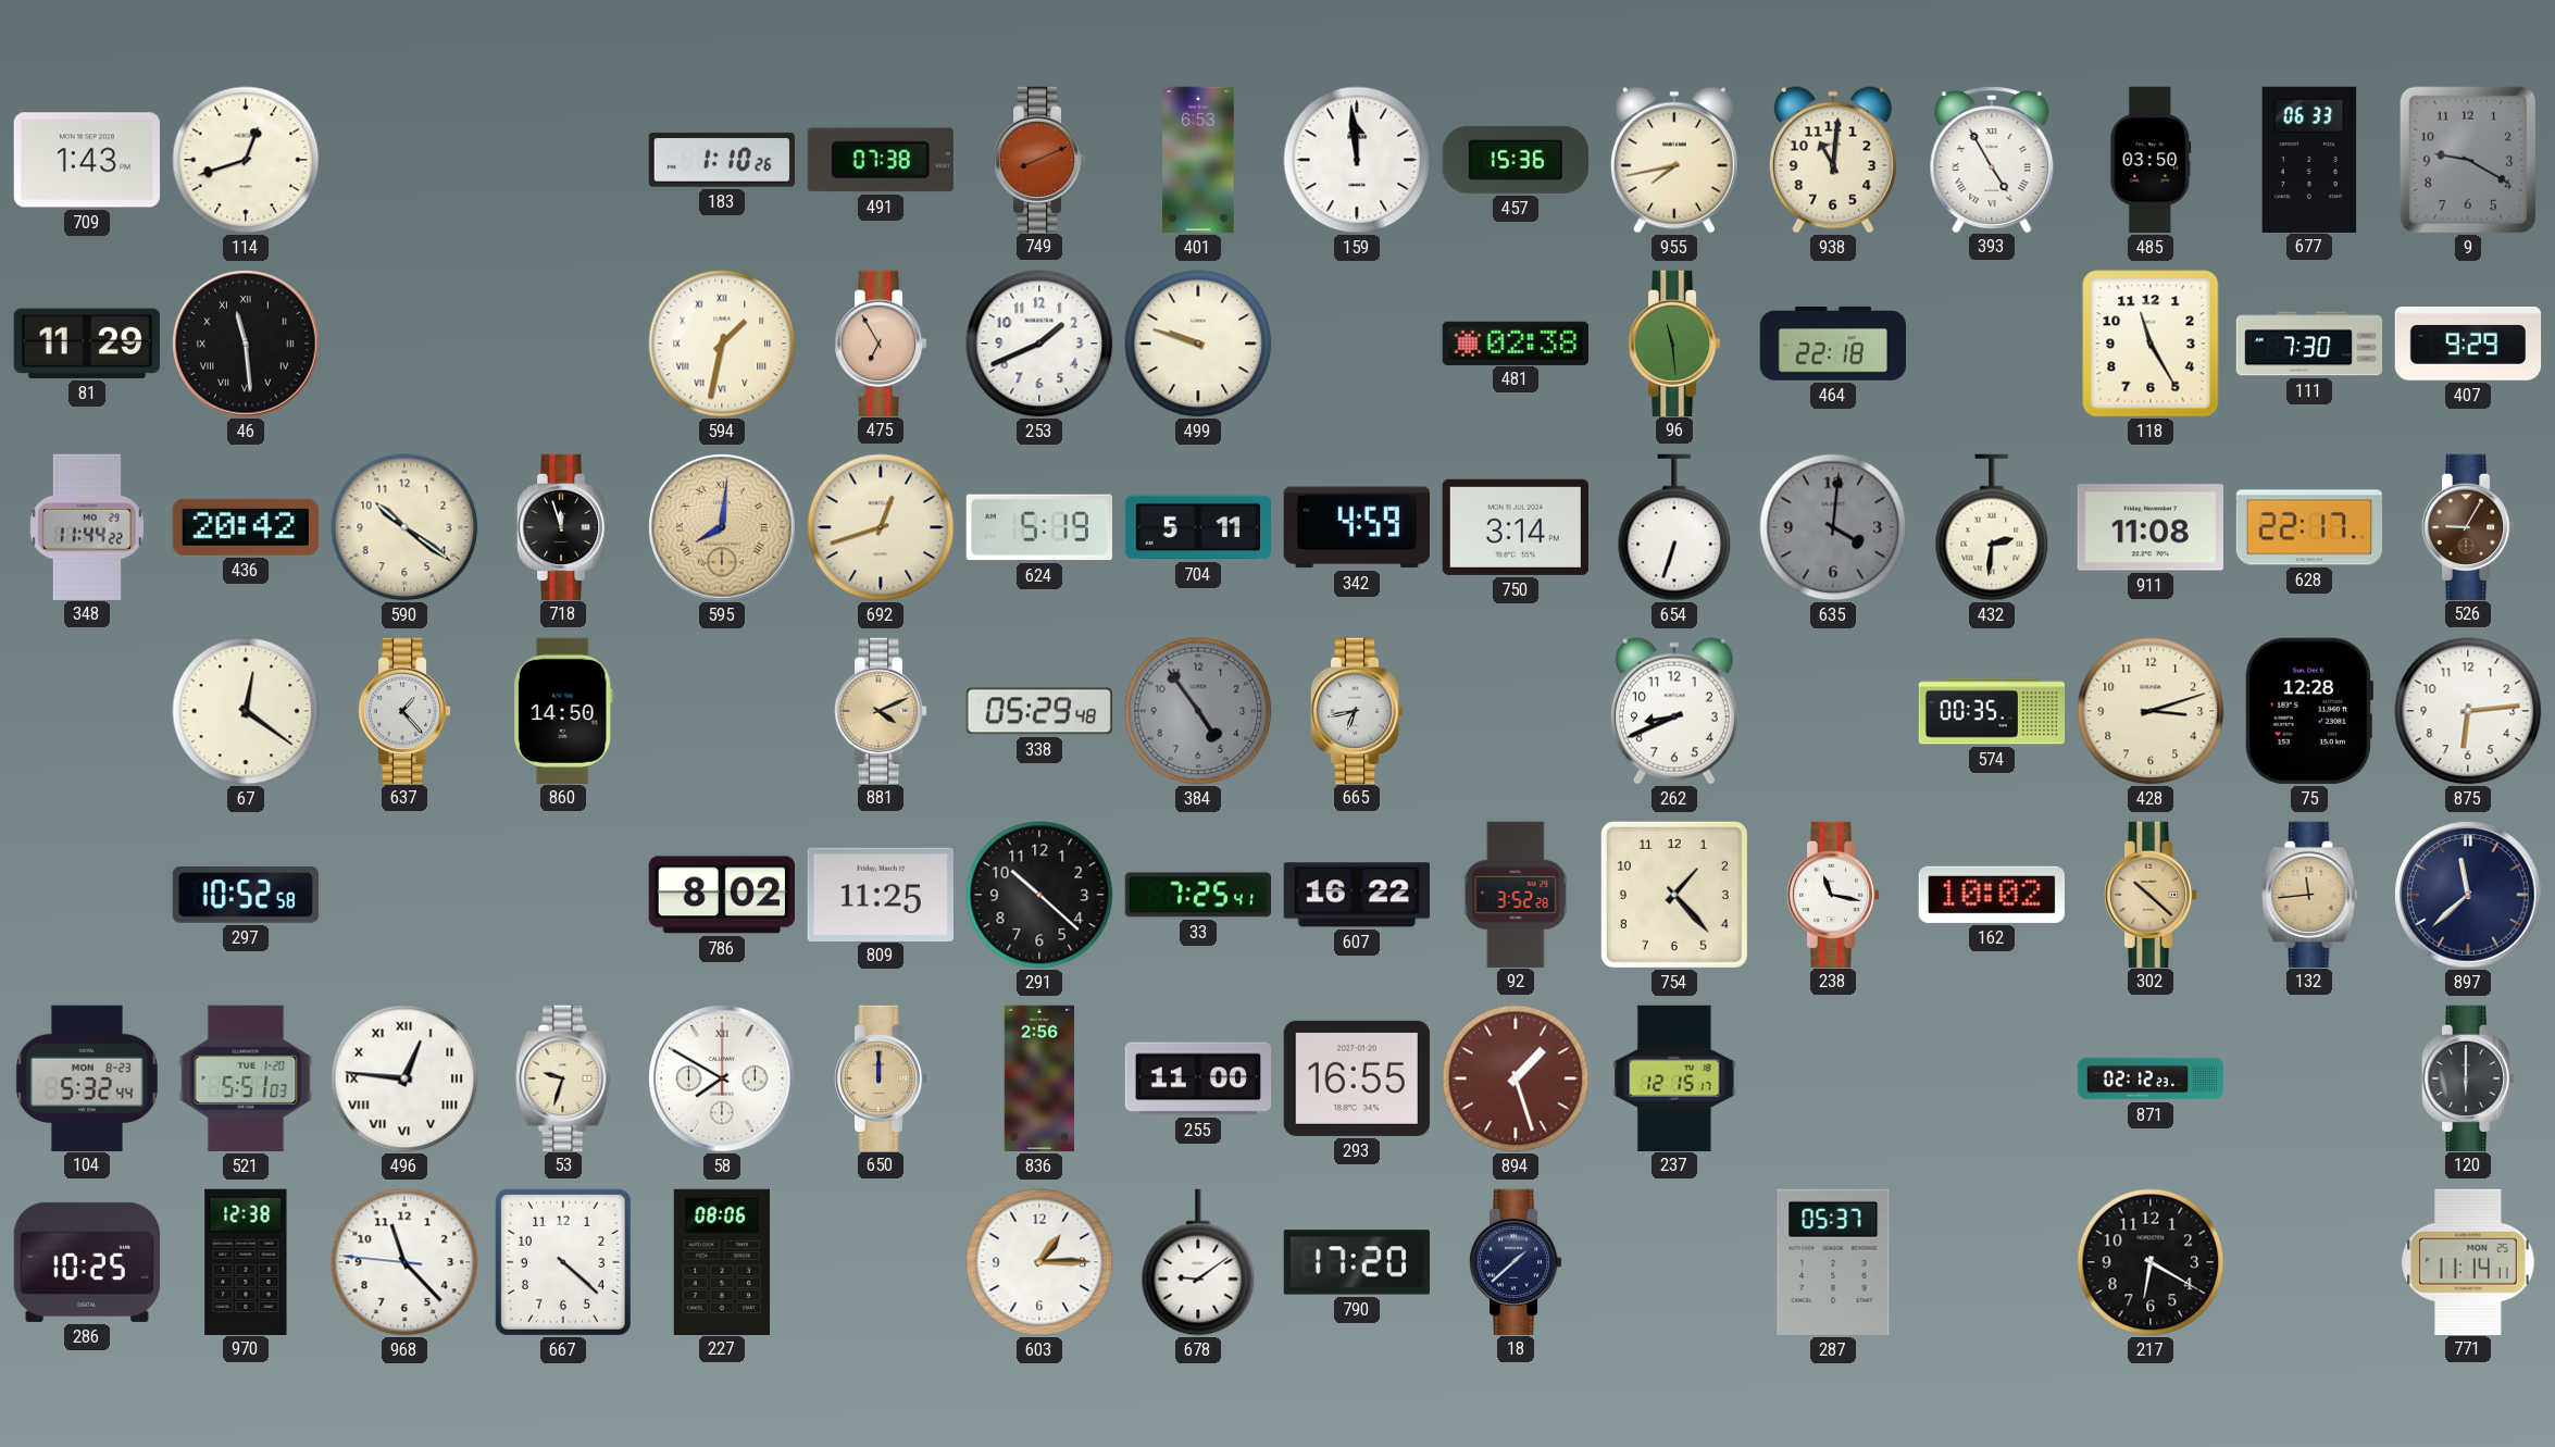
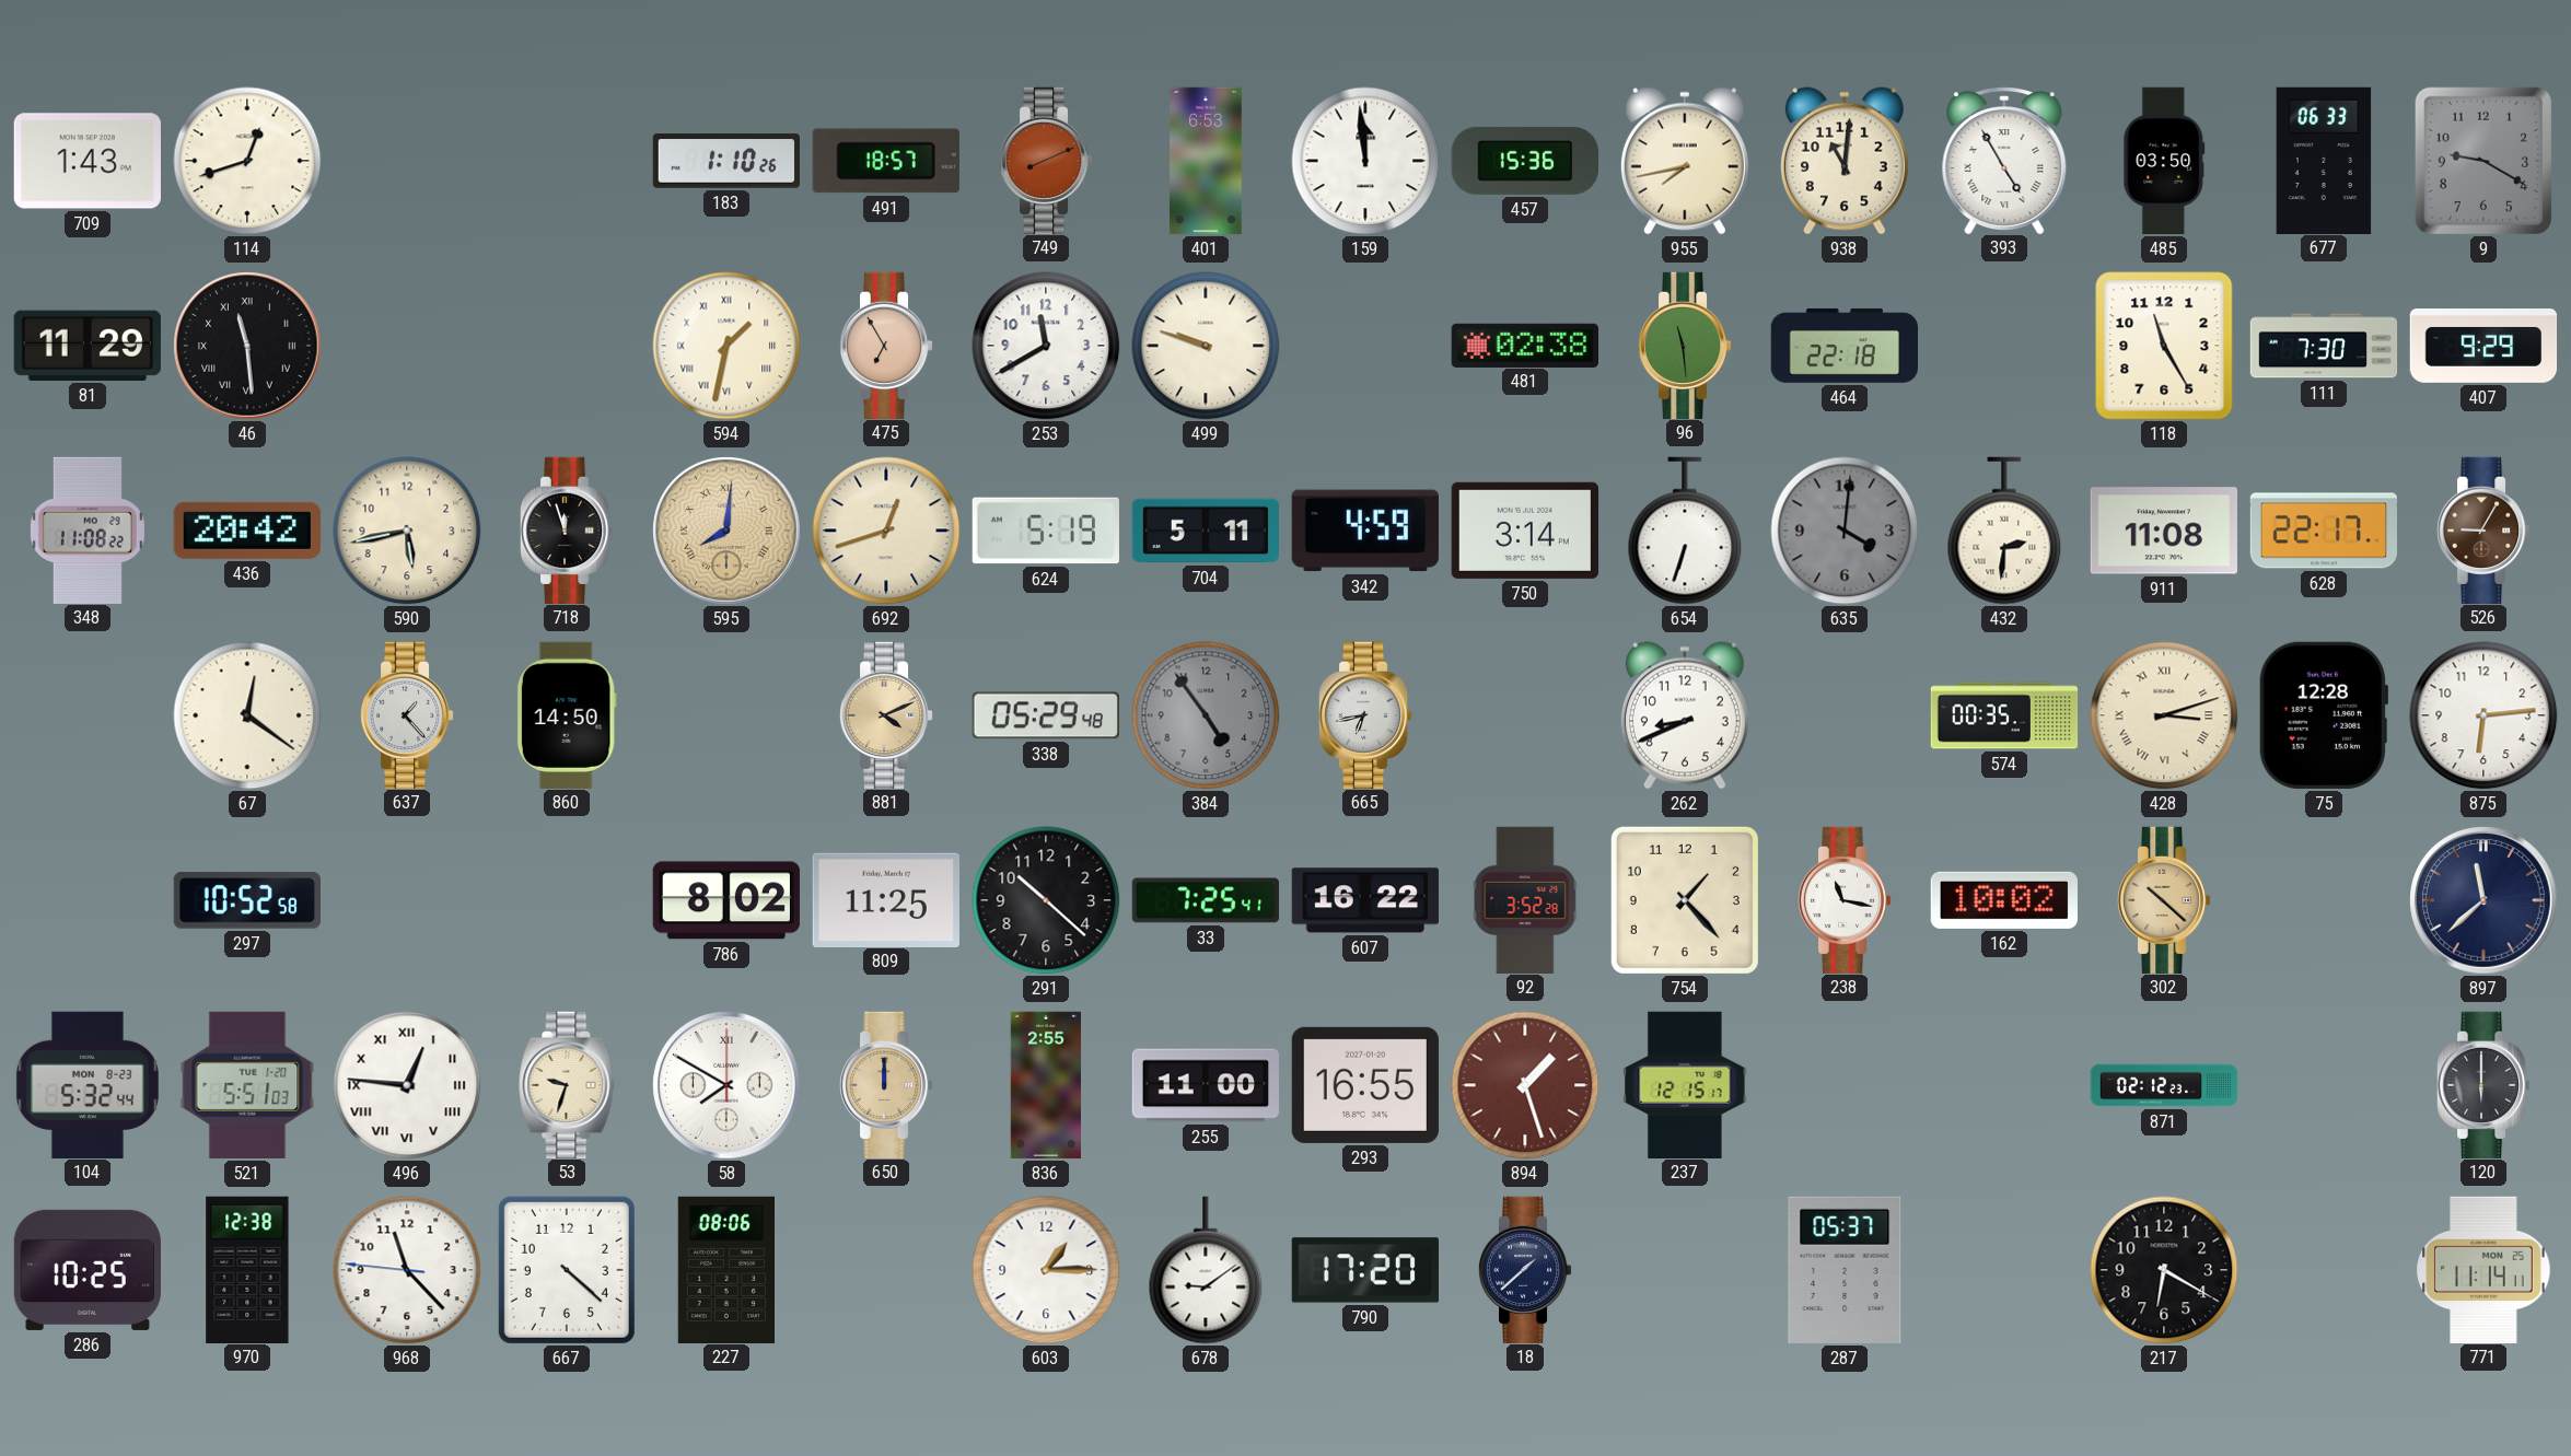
491: 07:38 -> 18:57 (886, 161)
253: 1:41 -> 11:40 (1046, 346)
348: 11:44 -> 11:08 (88, 529)
590: 10:21 -> 5:43 (407, 531)
428 numerals: Arabic -> Roman (2164, 715)
132: 11:44 -> none (2309, 894)
836: 2:56 -> 2:55 (1046, 1085)
